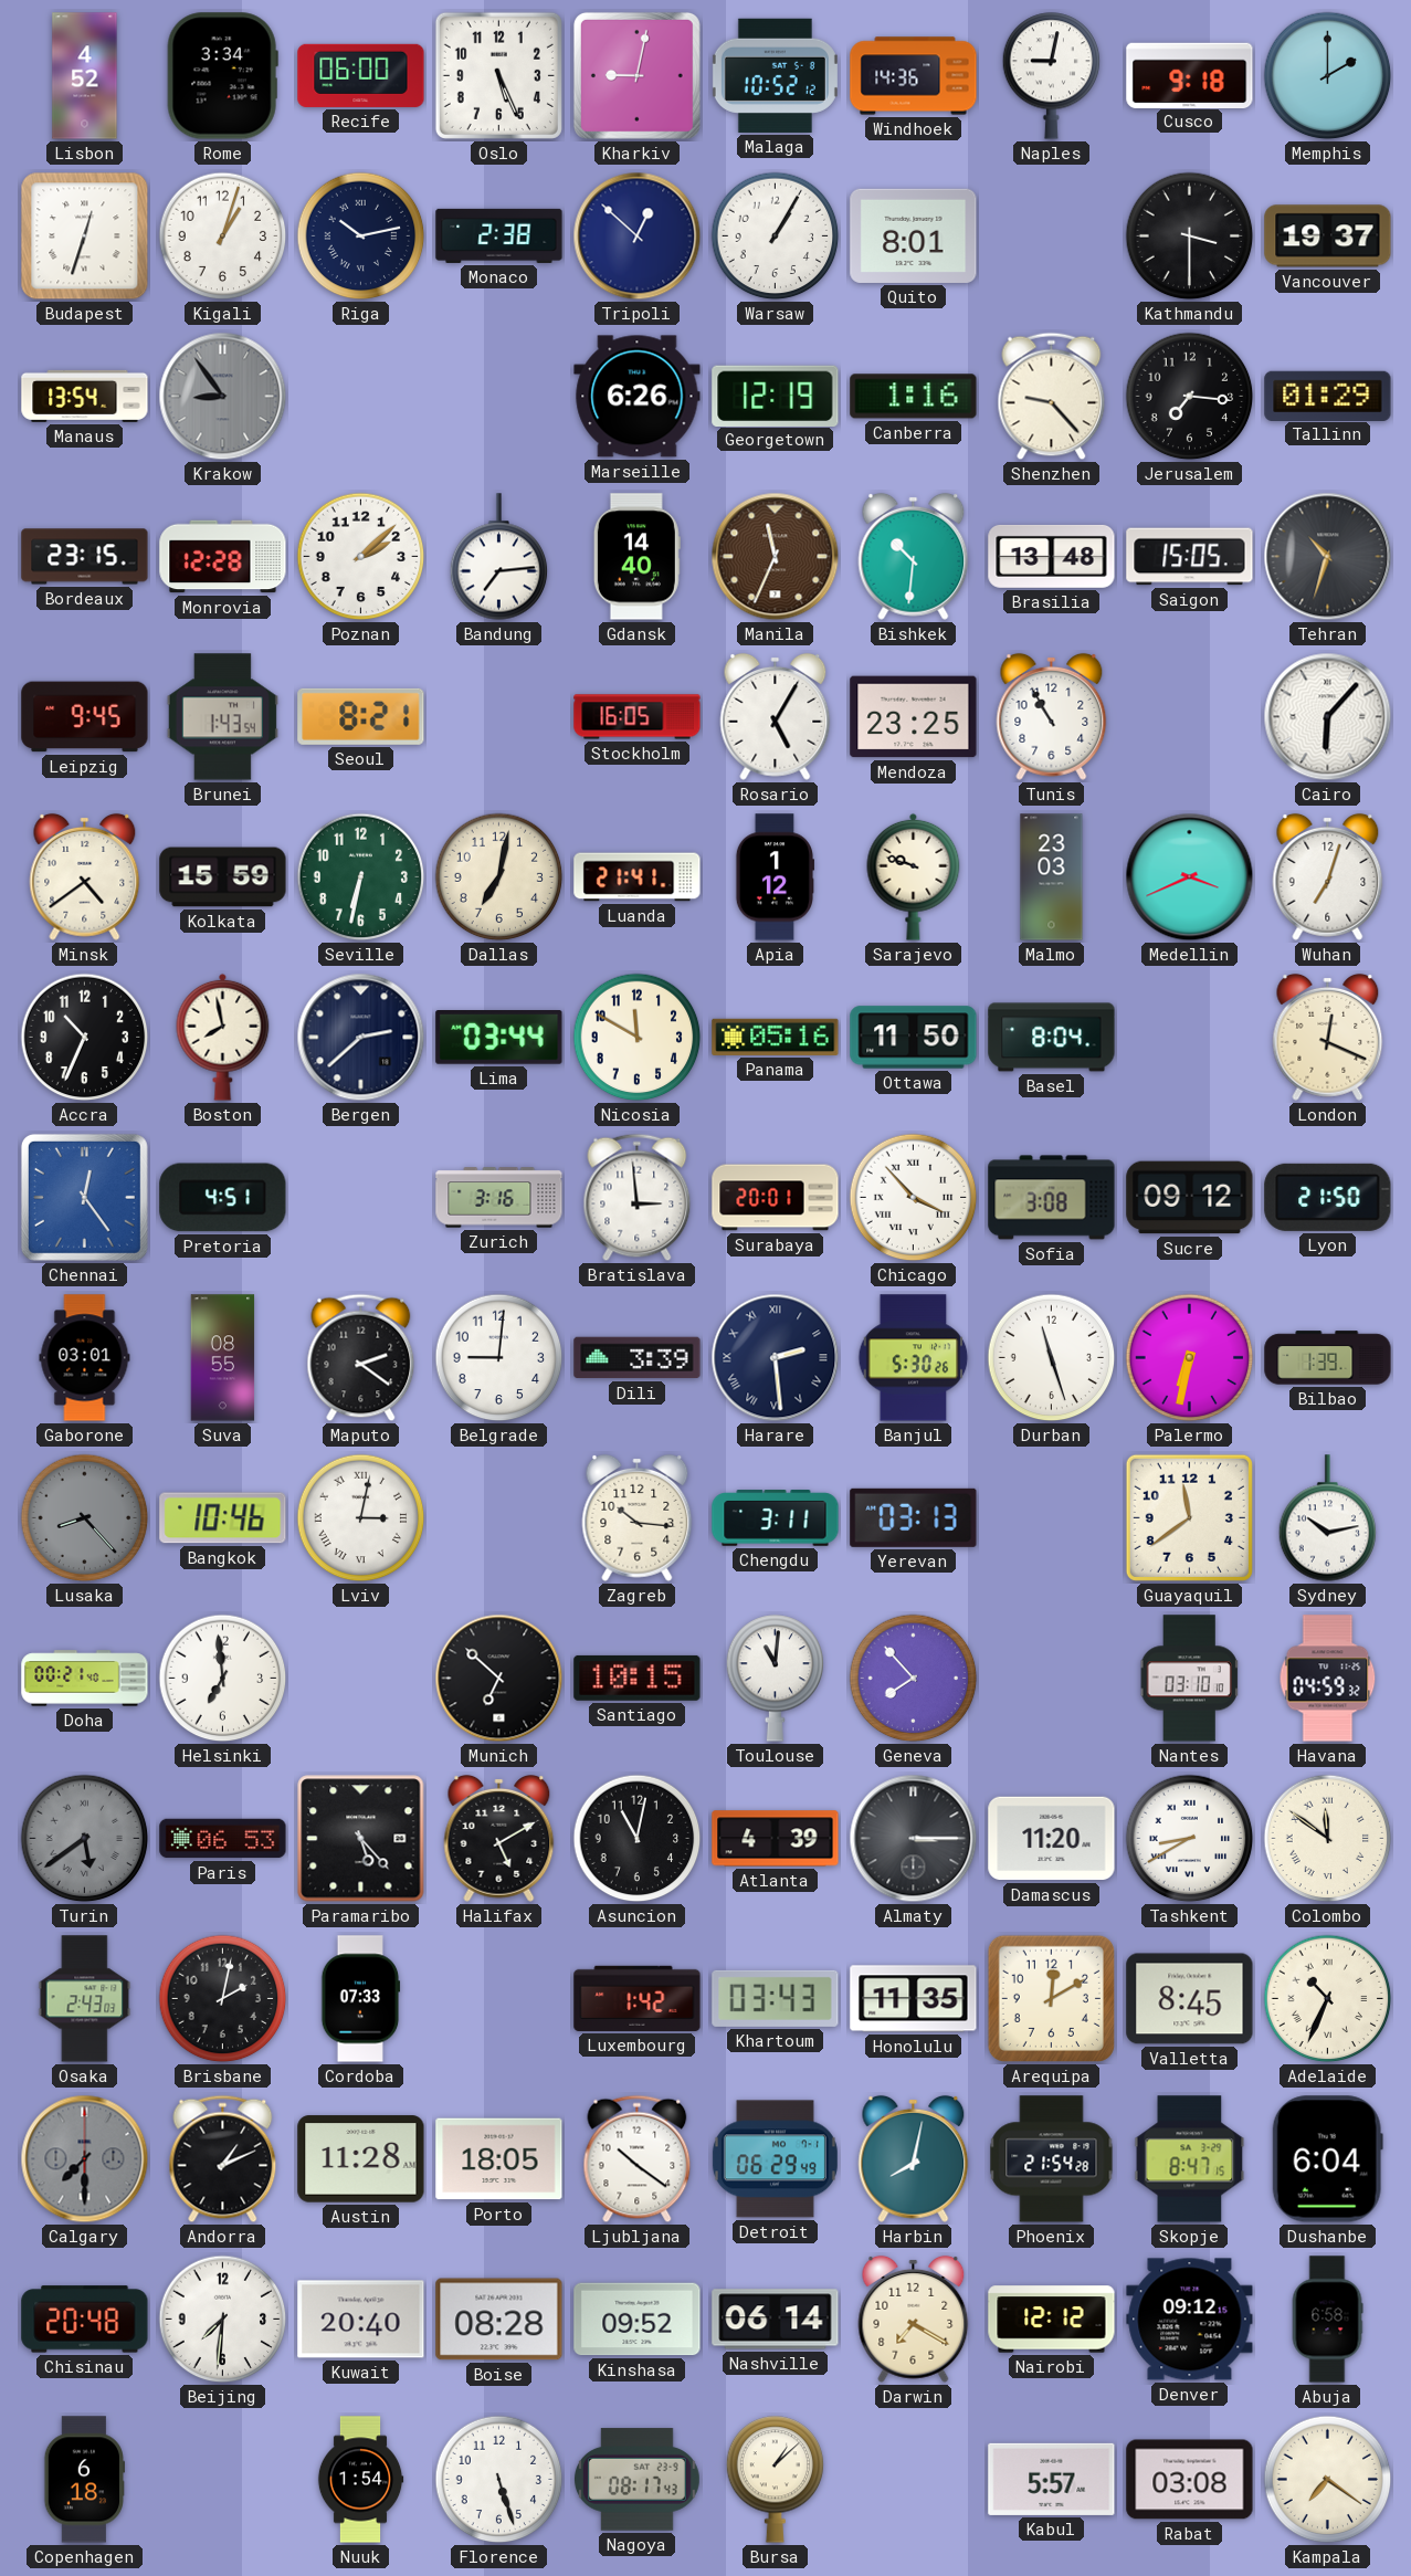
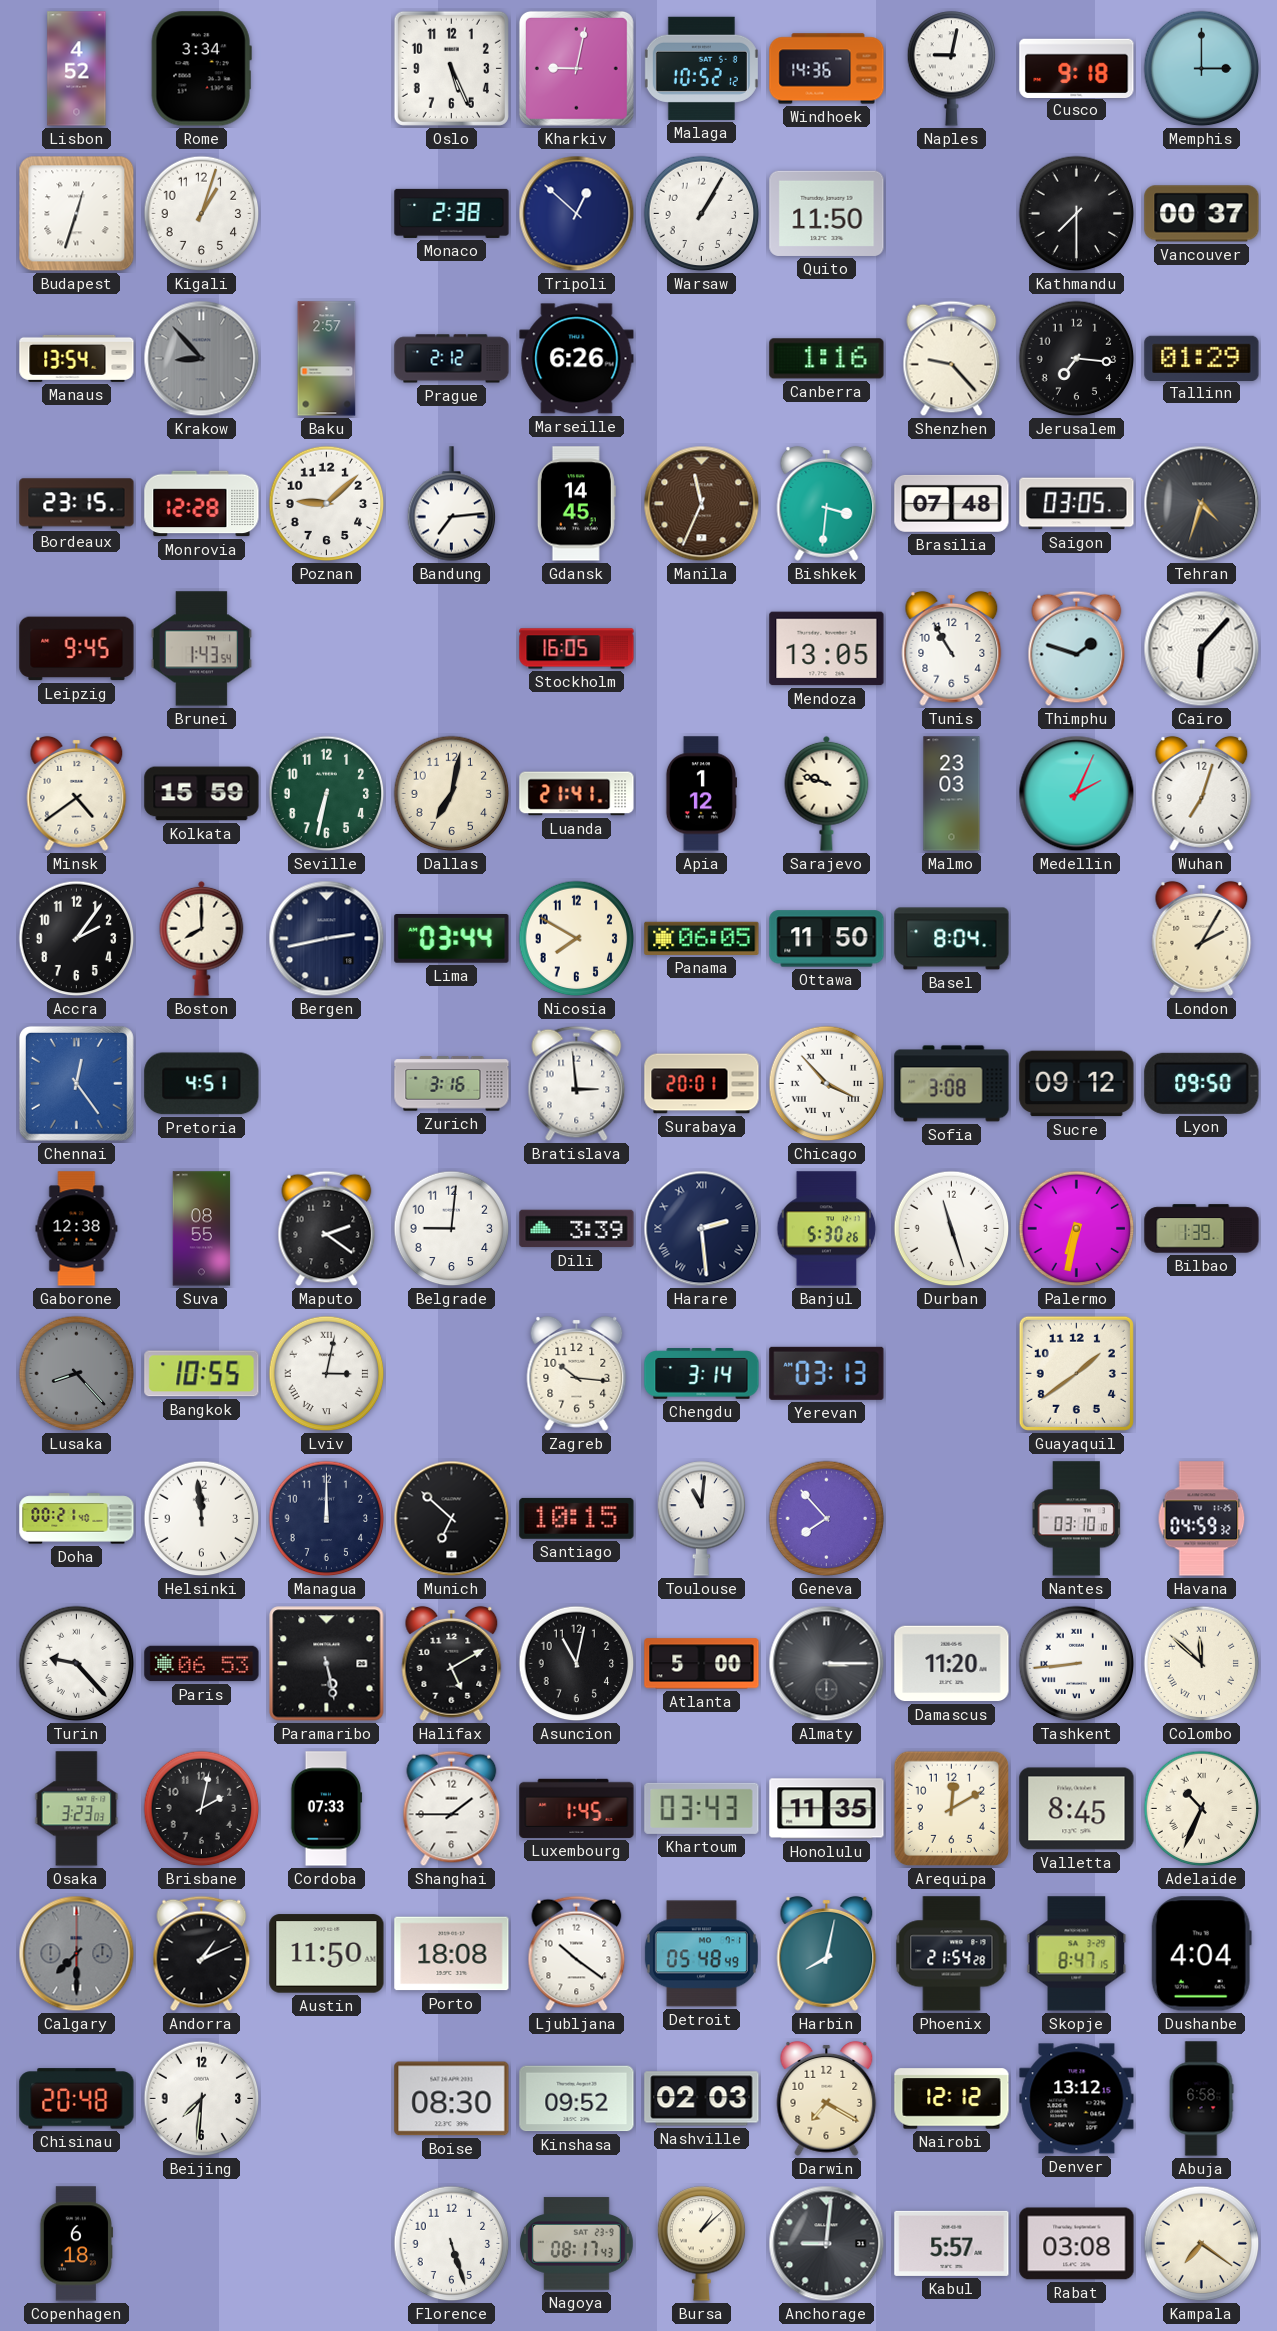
Recife: 06:00 -> none (361, 75)
Memphis: 2:00 -> 3:00 (1202, 69)
Riga: 10:13 -> none (361, 236)
Quito: 8:01 -> 11:50 (827, 213)
Kathmandu: 3:30 -> 7:30 (1077, 214)
Vancouver: 19:37 -> 00:37 (1202, 214)
Krakow: 8:54 -> 8:53 (202, 359)
Baku: none -> 2:57 (327, 359)
Prague: none -> 2:12 (452, 359)
Georgetown: 12:19 -> none (776, 396)
Poznan: 2:08 -> 9:08 (327, 504)
Gdansk: 14:40 -> 14:45 (576, 504)
Bishkek: 10:31 -> 3:31 (827, 503)
Brasilia: 13:48 -> 07:48 (952, 503)
Saigon: 15:05 -> 03:05 (1077, 504)
Tehran: 10:33 -> 4:33 (1202, 504)
Seoul: 8:21 -> none (361, 716)
Rosario: 5:05 -> none (776, 716)
Mendoza: 23:25 -> 13:05 (827, 649)
Thimphu: none -> 1:48 (1077, 649)
Medellin: 3:41 -> 2:04 (1077, 794)
Accra: 10:34 -> 2:06 (77, 939)
Boston: 7:58 -> 8:00 (202, 938)
Bergen: 2:38 -> 2:43 (327, 939)
Nicosia: 11:50 -> 7:50 (577, 939)
Panama: 05:16 -> 06:05 (702, 938)
London: 12:19 -> 2:05 (1202, 938)
Lyon: 21:50 -> 09:50 (1202, 1083)
Gaborone: 03:01 -> 12:38 (77, 1229)
Bangkok: 10:46 -> 10:55 (202, 1374)
Chengdu: 3:11 -> 3:14 (702, 1374)
Guayaquil: 11:39 -> 1:39 (1076, 1373)
Sydney: 10:13 -> none (1328, 1518)
Helsinki: 6:59 -> 11:59 (202, 1519)
Managua: none -> 12:00 (327, 1519)
Turin: 5:39 -> 9:23 (77, 1664)
Turin dial: grey -> white (77, 1664)
Paramaribo: 5:23 -> 5:28 (327, 1664)
Atlanta: 4:39 -> 5:00 (702, 1664)
Tashkent: 8:40 -> 8:44 (1077, 1664)
Colombo: 11:51 -> 11:52 (1202, 1664)
Osaka: 2:43 -> 3:23 (77, 1809)
Shanghai: none -> 1:45 (452, 1809)
Luxembourg: 1:42 -> 1:45 (577, 1808)
Austin: 11:28 -> 11:50 (327, 1954)
Porto: 18:05 -> 18:08 (452, 1954)
Detroit: 06:29 -> 05:48 (701, 1954)
Dushanbe: 6:04 -> 4:04 (1201, 1954)
Kuwait: 20:40 -> none (361, 2320)
Boise: 08:28 -> 08:30 (452, 2099)
Nashville: 06:14 -> 02:03 (702, 2099)
Denver: 09:12 -> 13:12 (1077, 2099)
Nuuk: 1:54 -> none (360, 2480)
Anchorage: none -> 9:01 (827, 2244)
